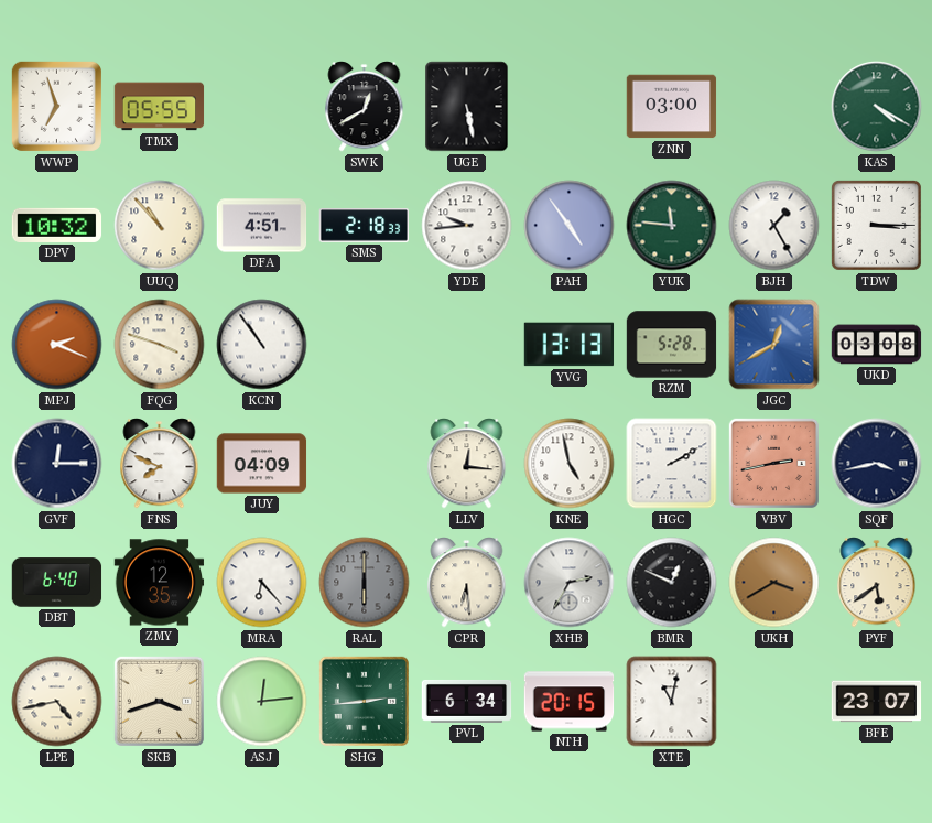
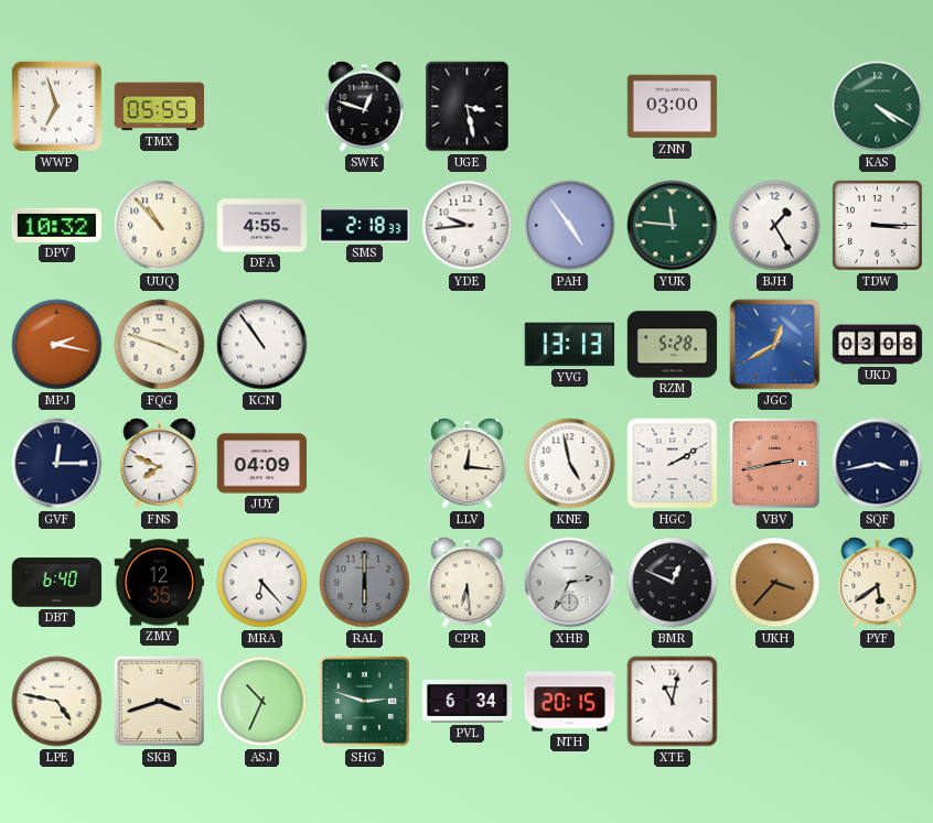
SWK: 12:40 -> 12:48 (365, 107)
UGE: 5:28 -> 3:28 (468, 107)
DFA: 4:51 -> 4:55 (262, 226)
MPJ: 2:19 -> 2:17 (57, 345)
UKH: 3:40 -> 3:37 (775, 583)
LPE: 4:43 -> 4:47 (57, 702)
ASJ: 12:14 -> 10:34 (262, 702)
SHG: 2:44 -> 2:48 (364, 701)
BFE: 23:07 -> none (877, 702)
